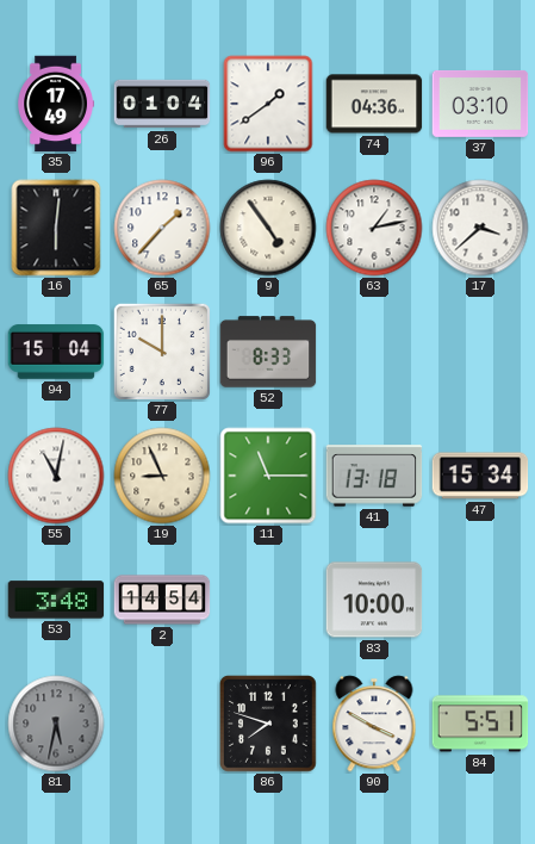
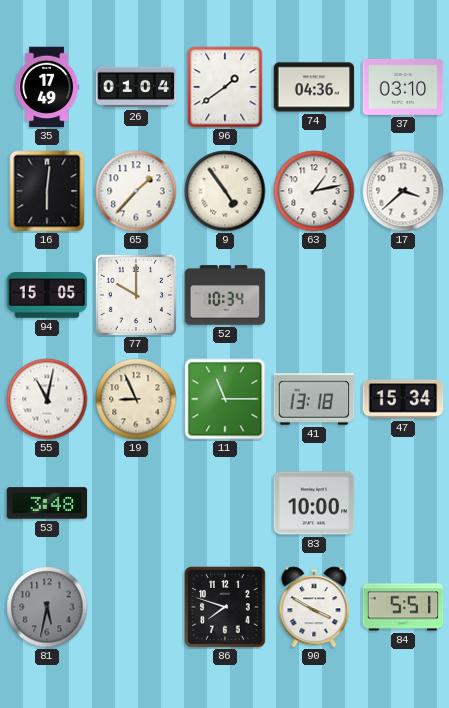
94: 15:04 -> 15:05 (47, 295)
52: 8:33 -> 10:34 (225, 295)
2: 14:54 -> none (162, 600)
